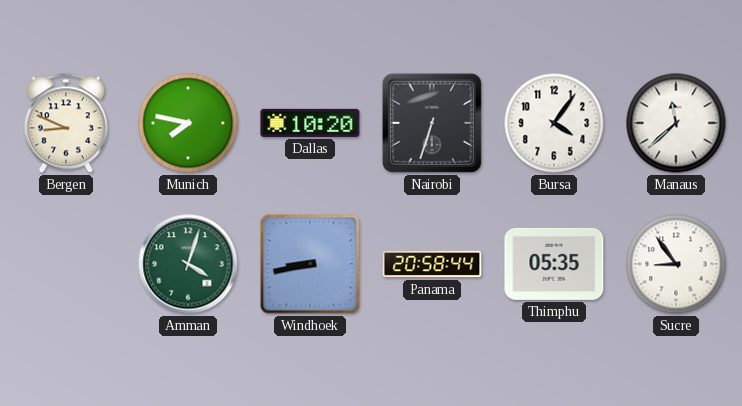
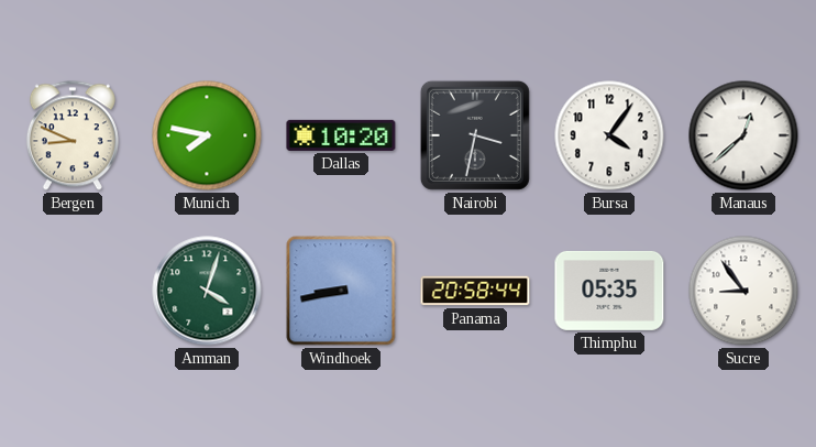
Nairobi: 6:33 -> 3:32 (475, 135)
Manaus: 11:38 -> 12:38 (743, 135)
